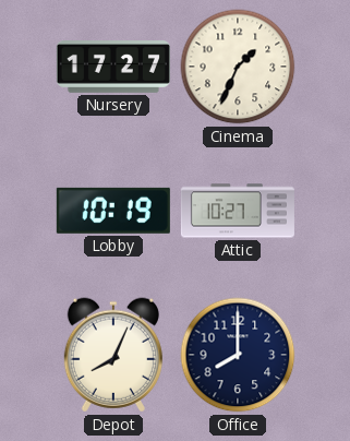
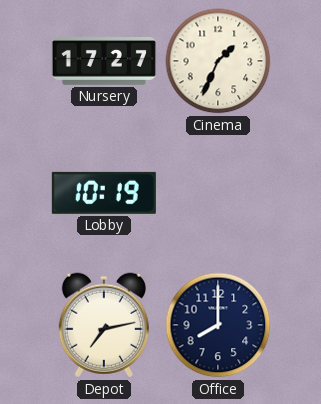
Attic: 10:27 -> none (238, 211)
Depot: 8:04 -> 7:13 (104, 325)
